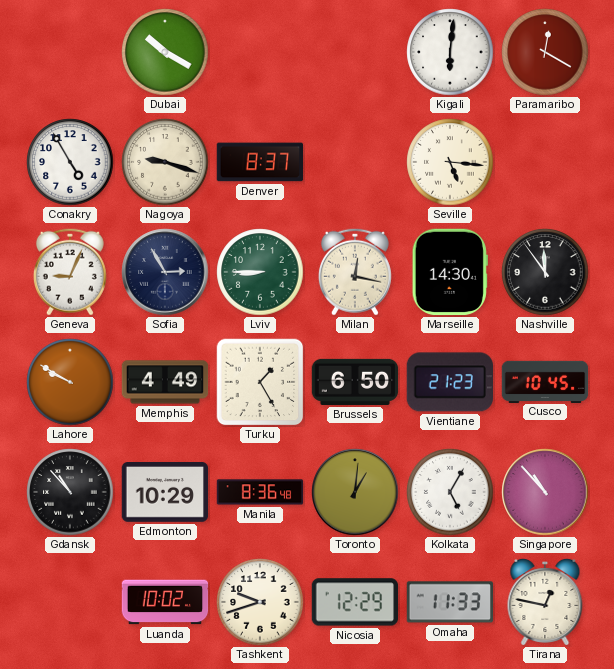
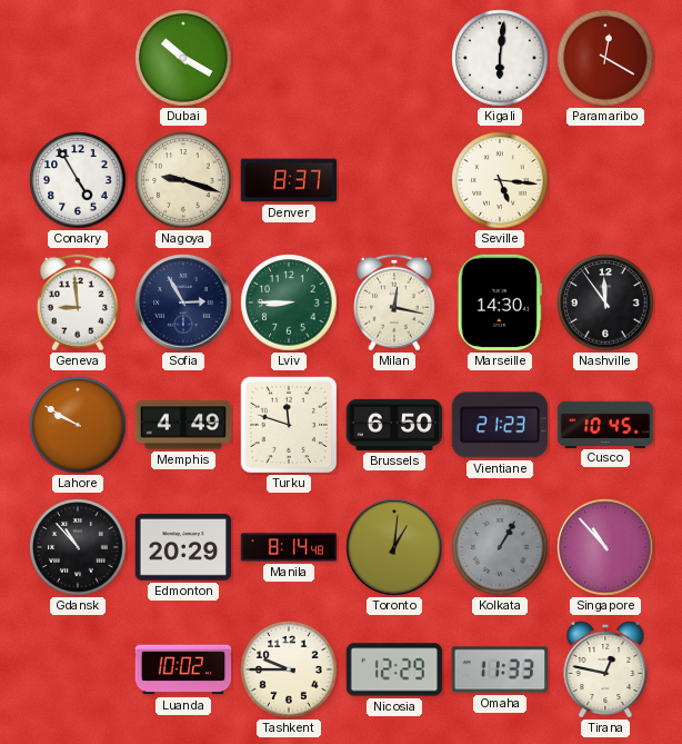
Geneva: 9:04 -> 8:59 (78, 302)
Turku: 1:25 -> 11:48 (289, 425)
Edmonton: 10:29 -> 20:29 (183, 548)
Manila: 8:36 -> 8:14 (289, 547)
Kolkata: 5:05 -> 1:05 (500, 547)
Kolkata dial: white -> grey (500, 547)
Tashkent: 9:42 -> 9:45 (289, 669)
